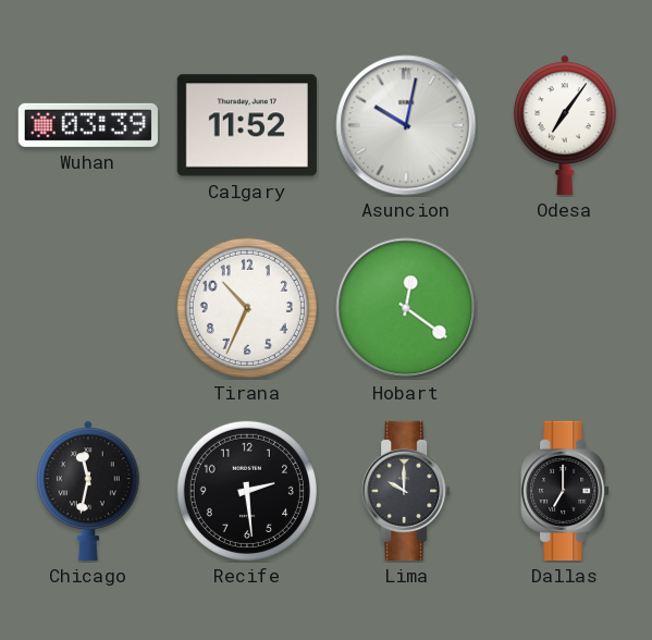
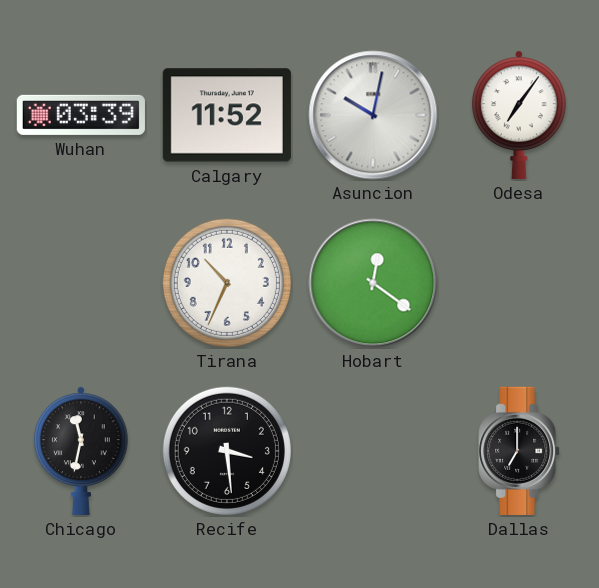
Recife: 2:29 -> 3:29 (227, 451)
Lima: 10:00 -> none (406, 491)
